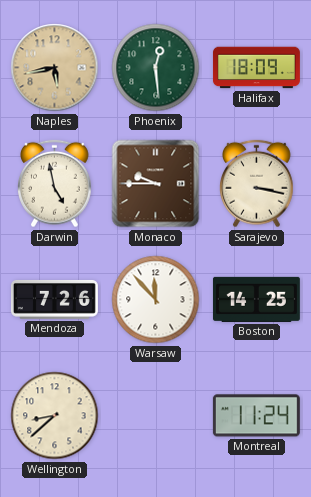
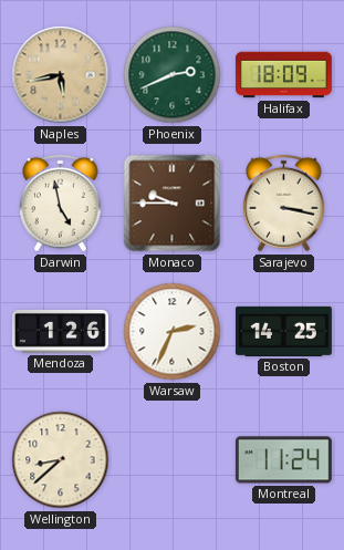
Phoenix: 12:29 -> 2:41 (173, 75)
Mendoza: 7:26 -> 1:26 (60, 331)
Warsaw: 11:53 -> 2:34 (173, 332)
